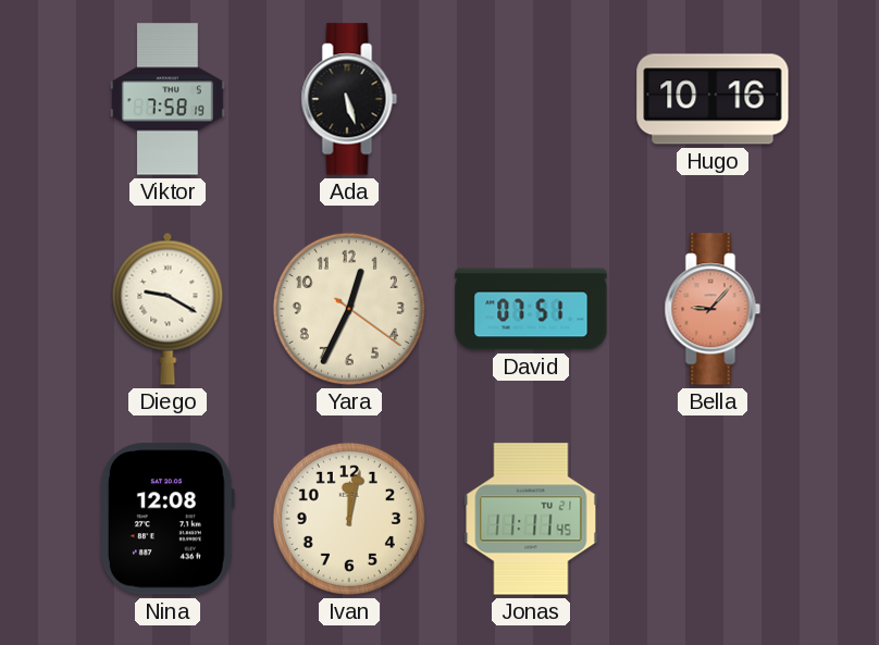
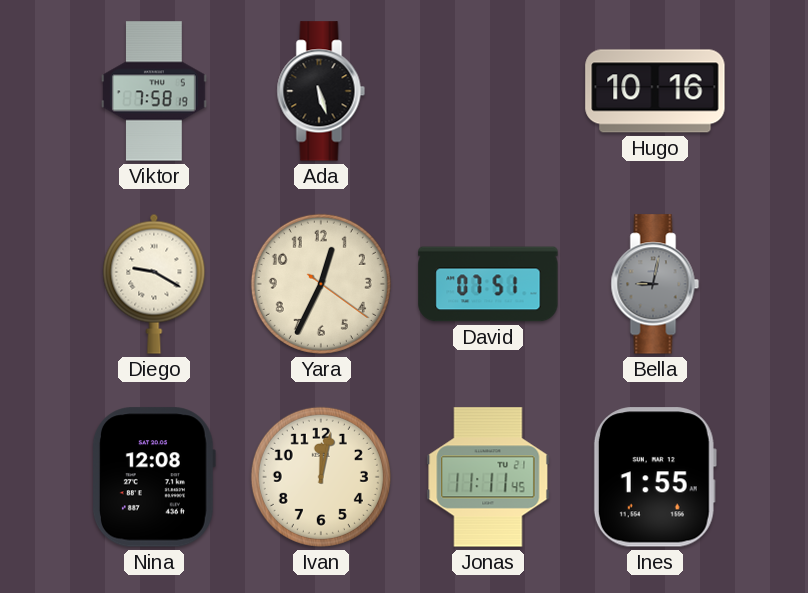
Bella: 9:07 -> 9:02 (655, 284)
Bella dial: salmon -> grey (655, 284)
Ines: none -> 1:55 (655, 477)
